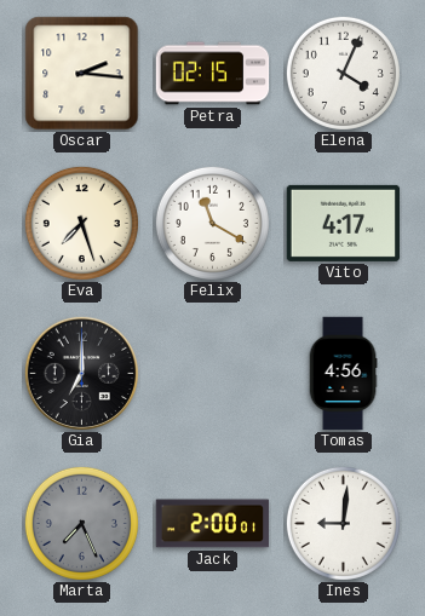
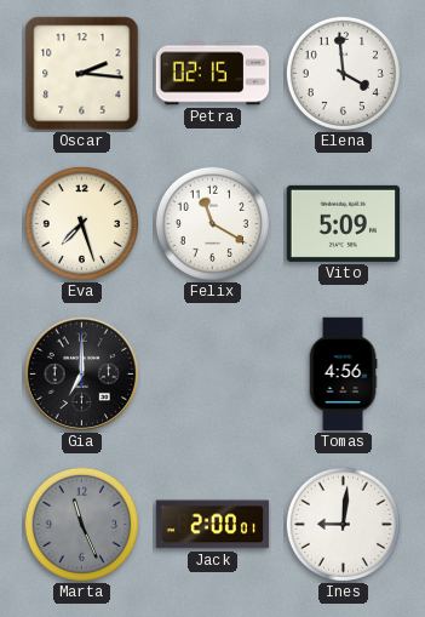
Elena: 4:04 -> 3:59 (343, 73)
Vito: 4:17 -> 5:09 (344, 223)
Marta: 7:26 -> 11:26 (81, 524)
